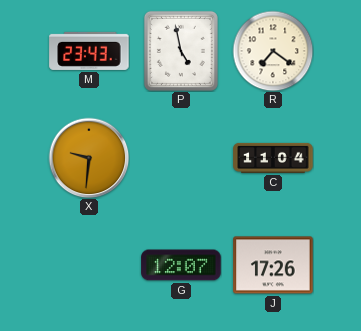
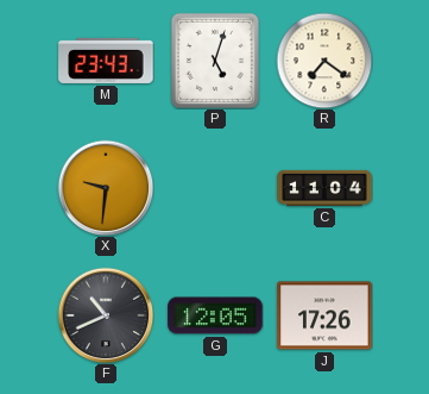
P: 4:58 -> 5:03 (215, 61)
F: none -> 10:41 (106, 315)
G: 12:07 -> 12:05 (215, 315)
